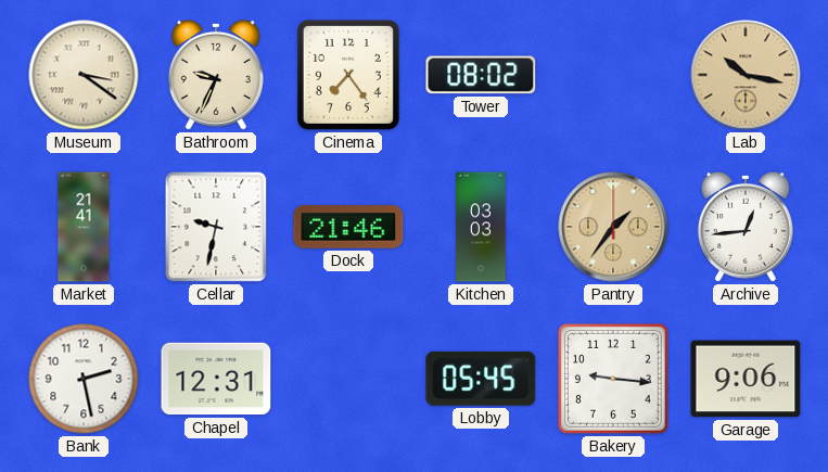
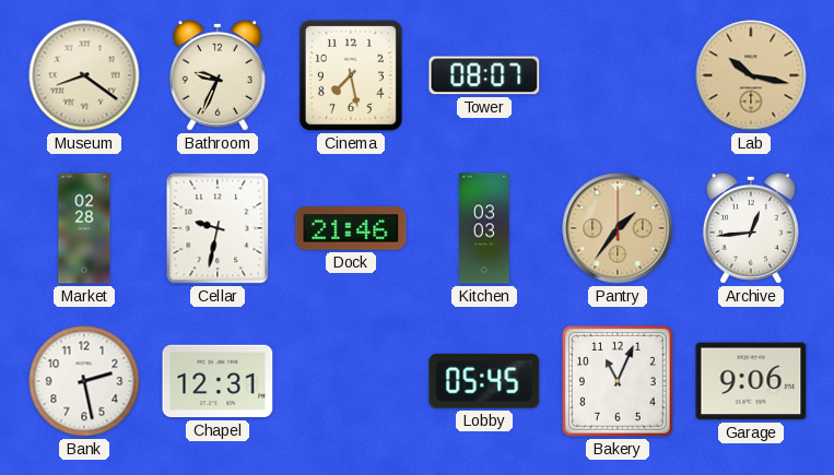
Museum: 3:21 -> 8:21 (84, 75)
Cinema: 7:24 -> 7:28 (351, 75)
Tower: 08:02 -> 08:07 (484, 75)
Market: 21:41 -> 02:28 (84, 228)
Bakery: 9:16 -> 11:04 (618, 381)
